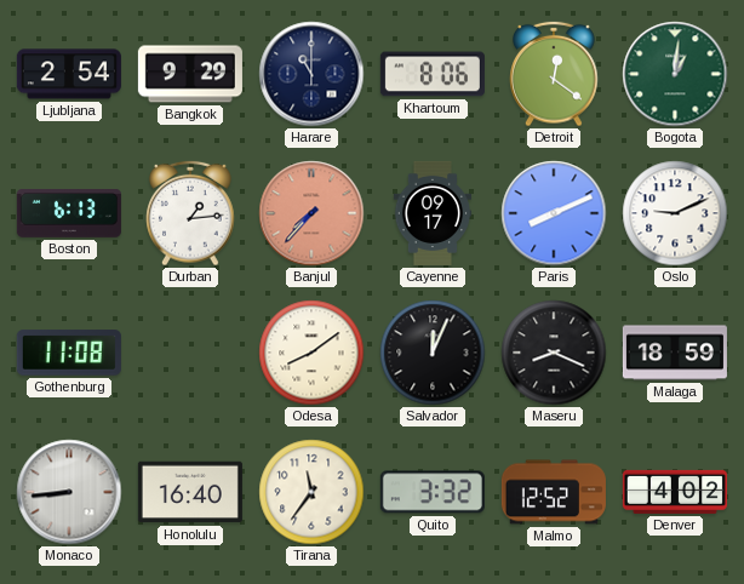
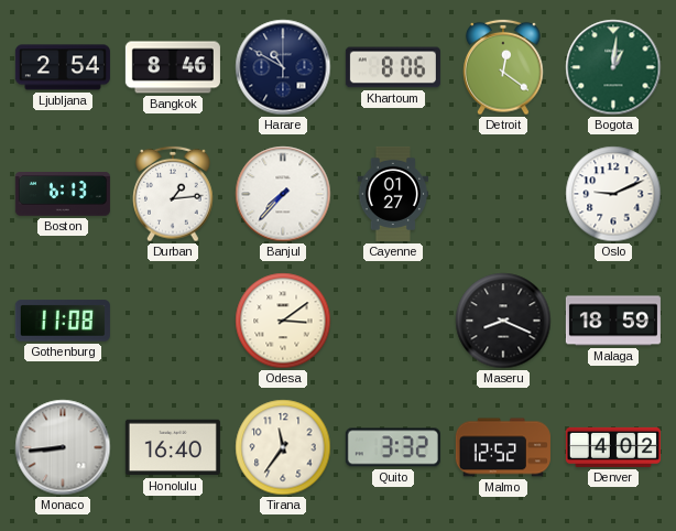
Bangkok: 9:29 -> 8:46 (173, 67)
Harare: 11:00 -> 10:50 (283, 67)
Banjul dial: salmon -> white (283, 194)
Cayenne: 09:17 -> 01:27 (393, 194)
Paris: 8:11 -> none (554, 213)
Odesa: 8:09 -> 3:09 (283, 321)
Salvador: 12:04 -> none (433, 353)
